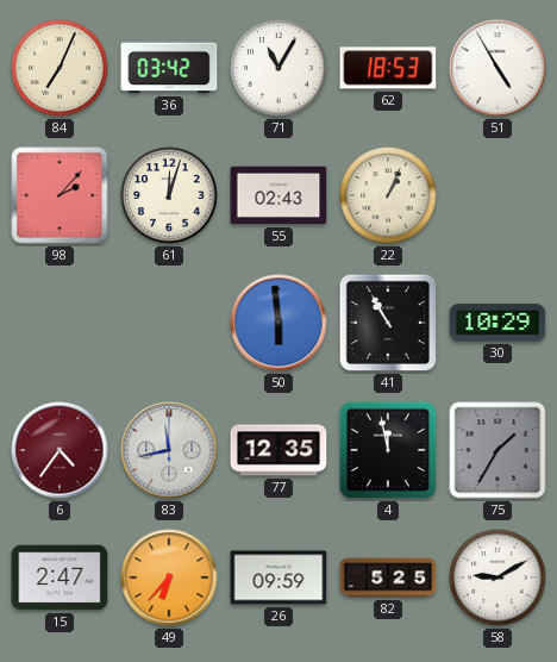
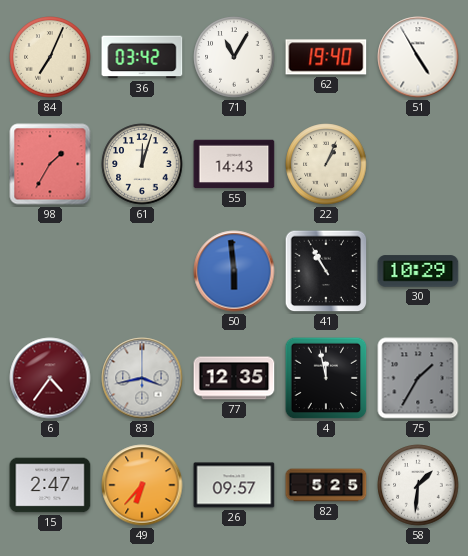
62: 18:53 -> 19:40 (326, 57)
98: 2:07 -> 1:35 (50, 164)
55: 02:43 -> 14:43 (234, 164)
83: 11:43 -> 3:43 (142, 378)
26: 09:59 -> 09:57 (234, 485)
58: 9:10 -> 1:31 (418, 485)
